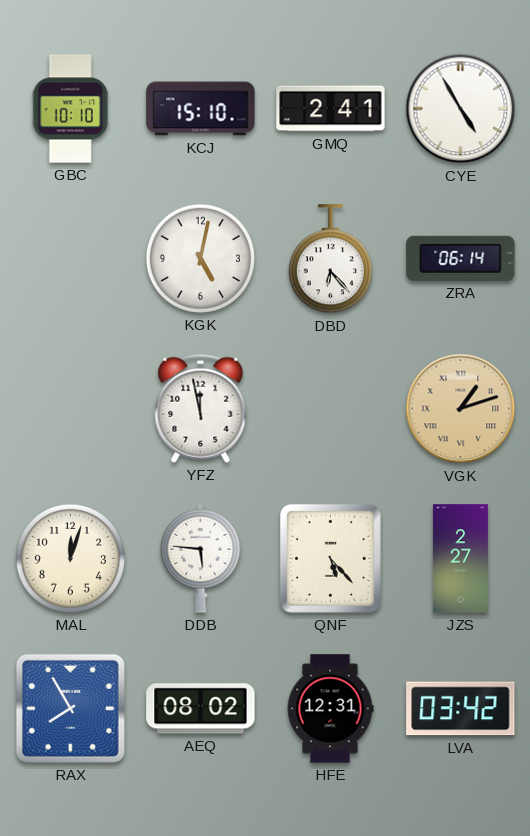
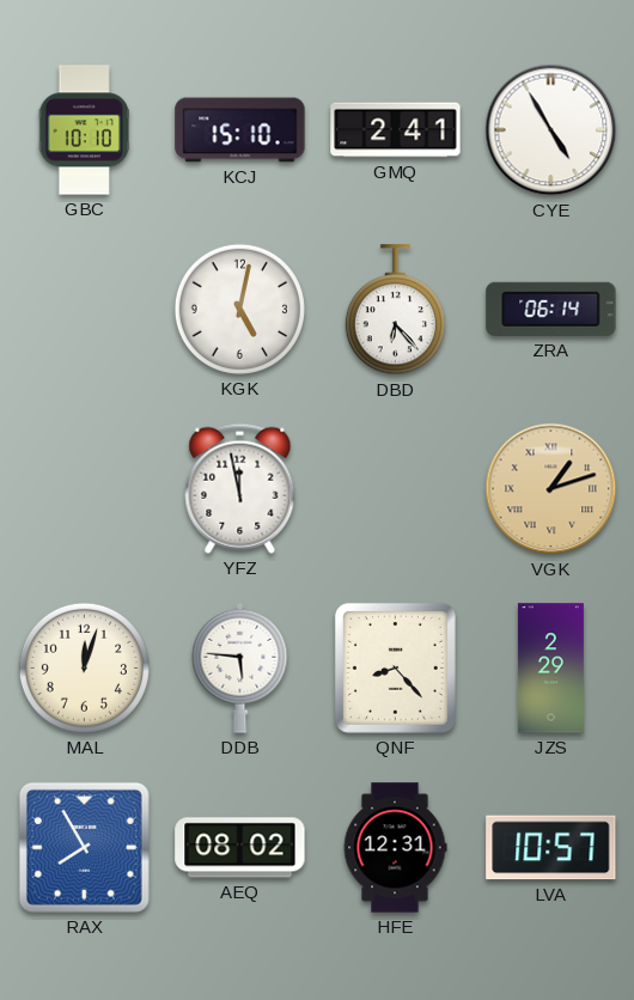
QNF: 5:23 -> 8:23 (395, 667)
JZS: 2:27 -> 2:29 (550, 669)
LVA: 03:42 -> 10:57 (551, 848)
